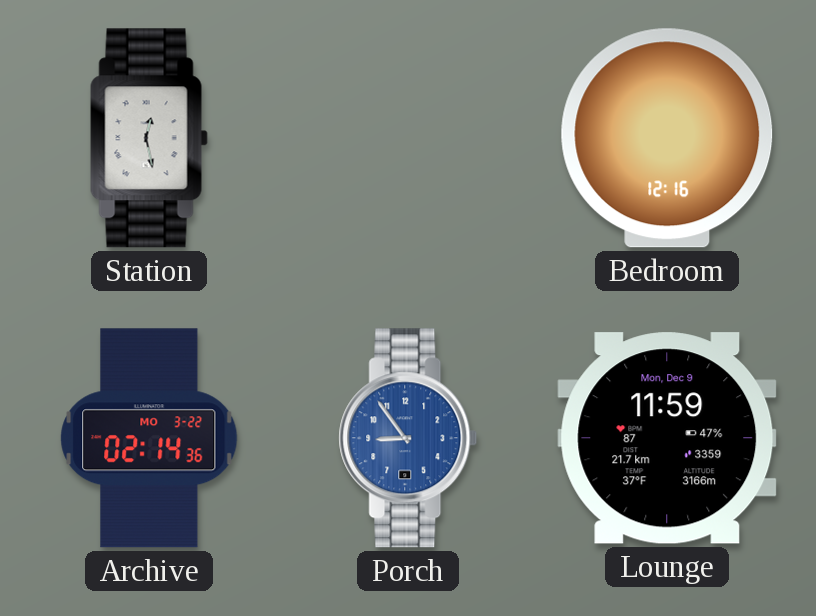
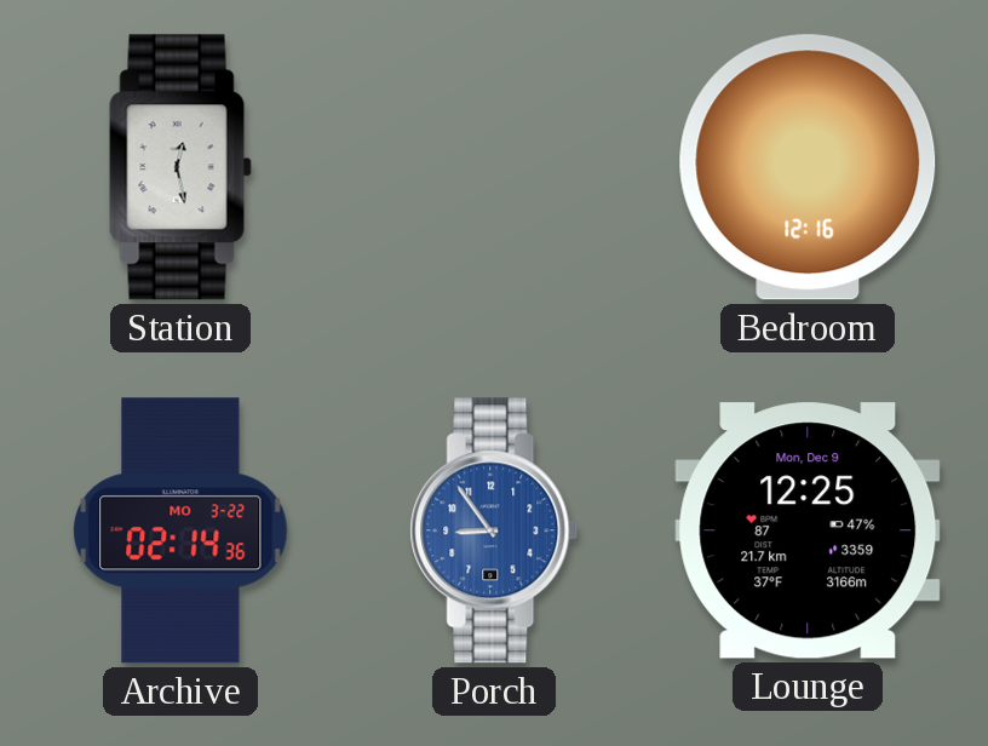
Lounge: 11:59 -> 12:25 (808, 530)
